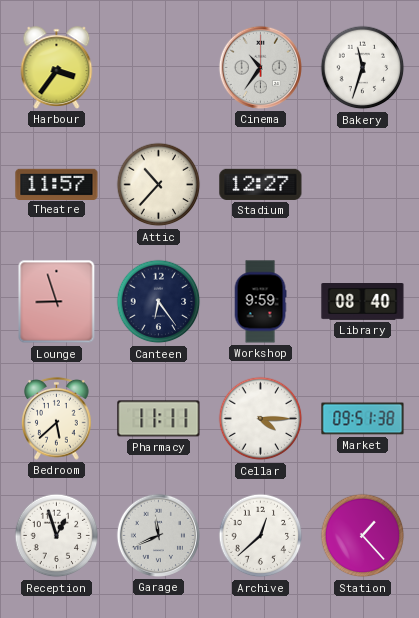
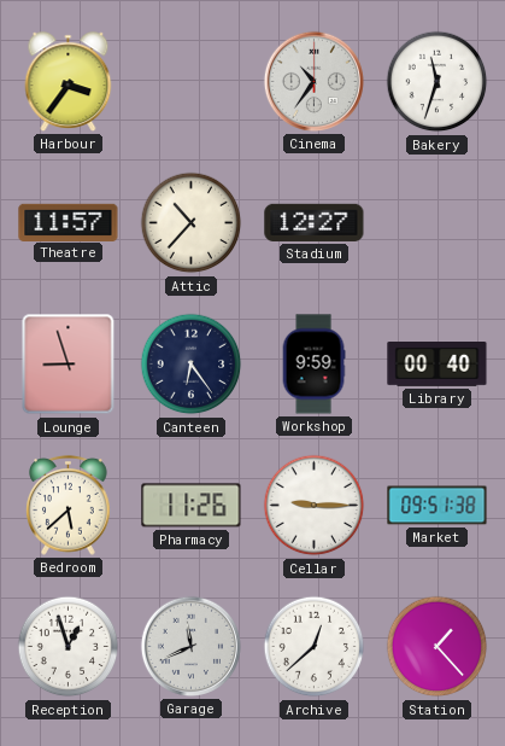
Library: 08:40 -> 00:40 (438, 365)
Pharmacy: 11:11 -> 11:26 (192, 506)
Cellar: 4:15 -> 9:15 (315, 506)
